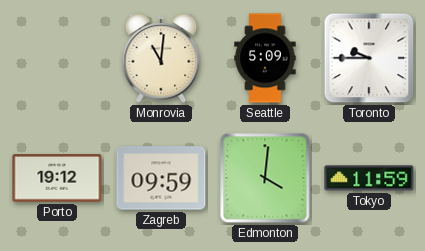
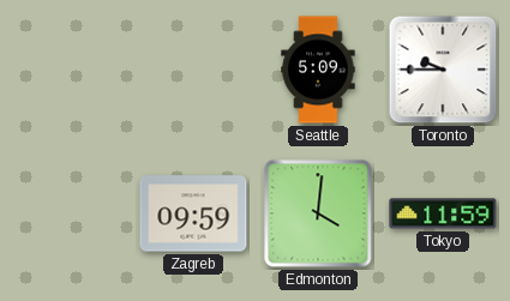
Monrovia: 11:01 -> none (161, 58)
Porto: 19:12 -> none (57, 178)
